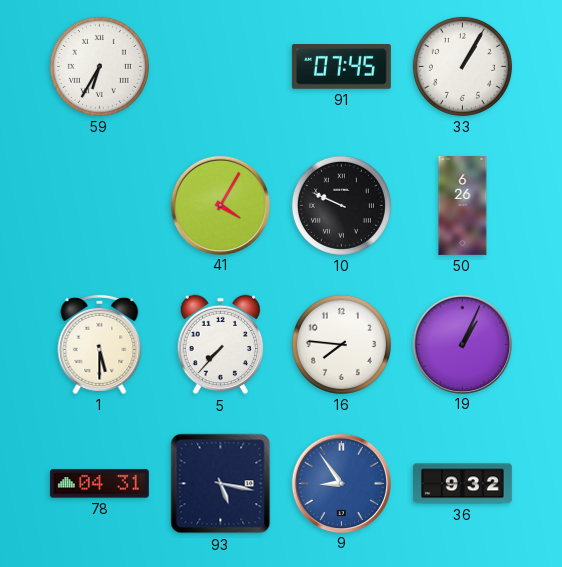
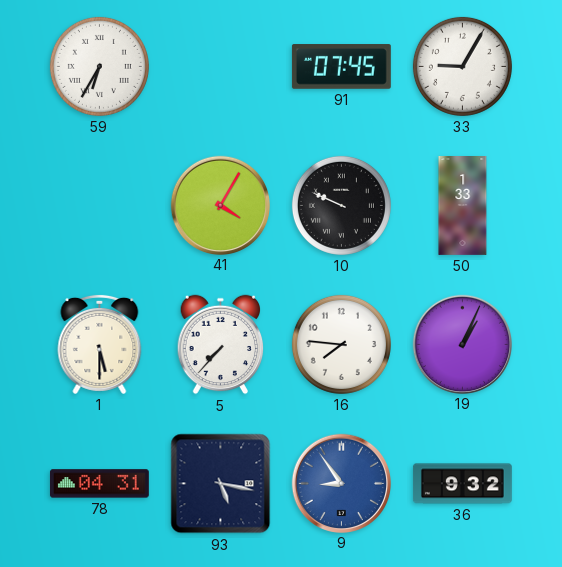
33: 1:05 -> 9:05 (462, 66)
50: 6:26 -> 1:33 (463, 206)
